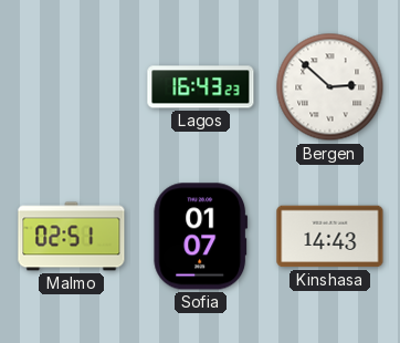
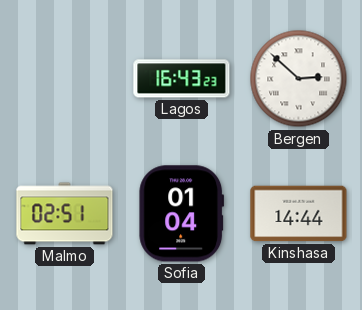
Sofia: 01:07 -> 01:04 (182, 214)
Kinshasa: 14:43 -> 14:44 (299, 214)
